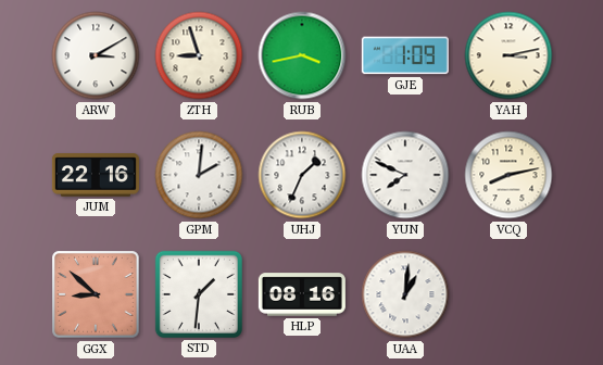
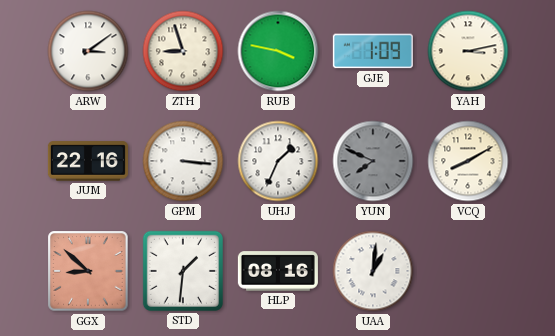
ARW: 3:10 -> 3:09 (88, 51)
RUB: 3:43 -> 3:47 (278, 51)
GPM: 2:01 -> 3:16 (183, 161)
YUN dial: white -> grey (373, 161)
VCQ: 8:13 -> 8:10 (468, 161)
